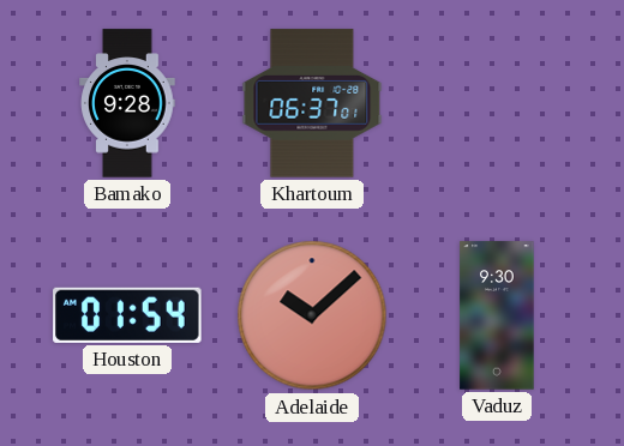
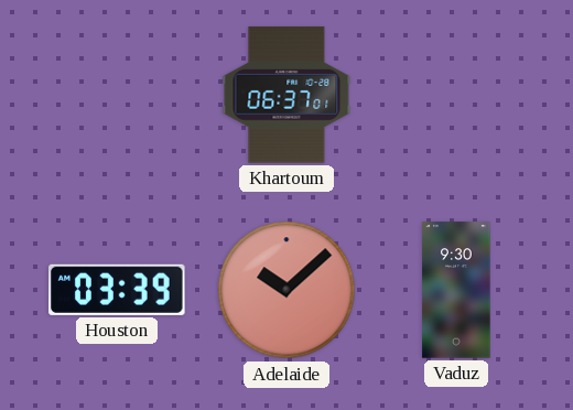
Bamako: 9:28 -> none (127, 103)
Houston: 01:54 -> 03:39 (117, 290)
